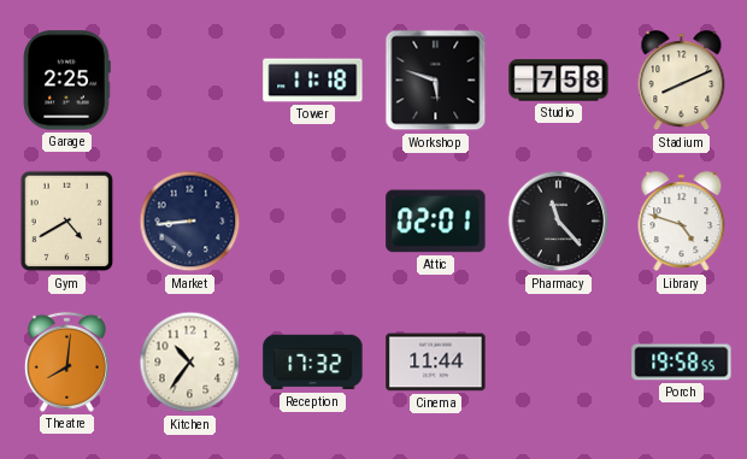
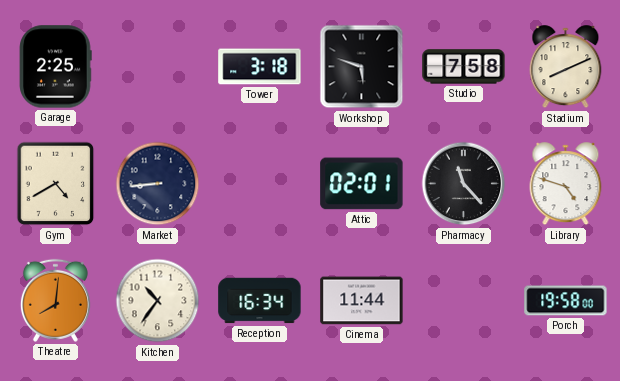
Tower: 11:18 -> 3:18 (260, 67)
Reception: 17:32 -> 16:34 (260, 301)
Porch: 19:58:55 -> 19:58:00 (566, 301)
